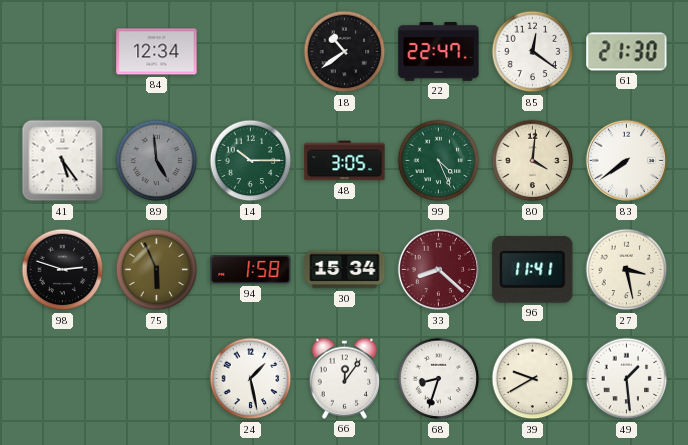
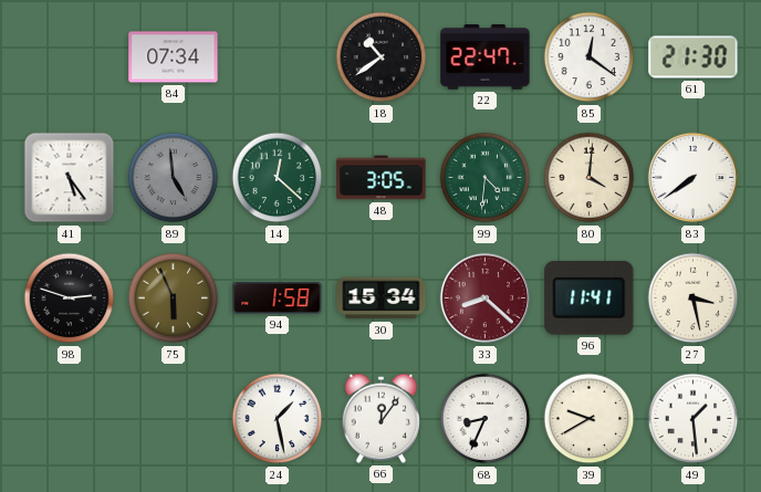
84: 12:34 -> 07:34 (174, 57)
14: 10:15 -> 12:22 (278, 178)
99: 4:26 -> 4:31 (486, 178)
68: 8:33 -> 8:34 (486, 419)
